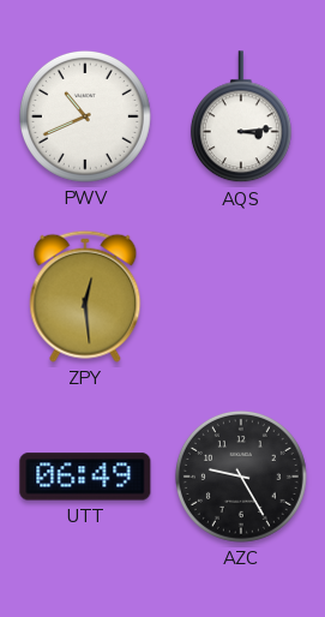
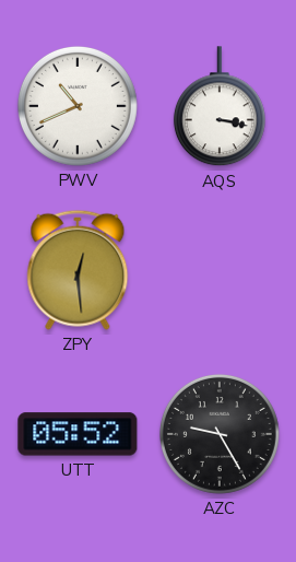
AQS: 3:14 -> 3:17 (220, 107)
UTT: 06:49 -> 05:52 (78, 434)
